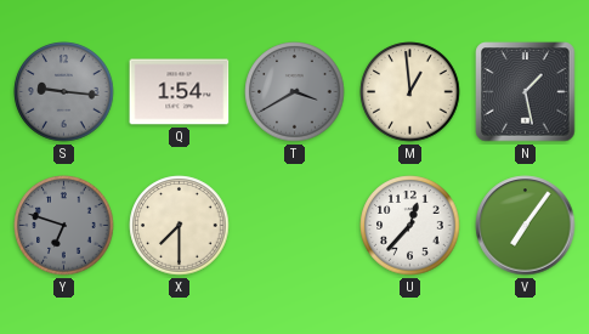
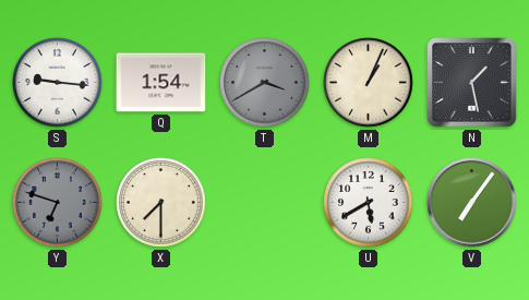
S dial: grey -> white (58, 83)
M: 12:59 -> 1:04 (369, 83)
U: 12:37 -> 5:40 (369, 203)
